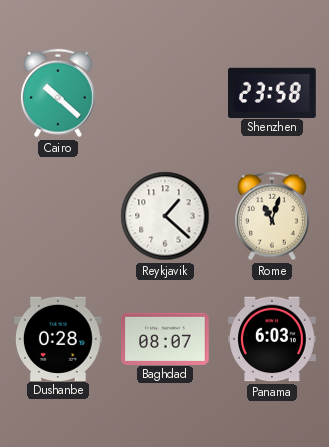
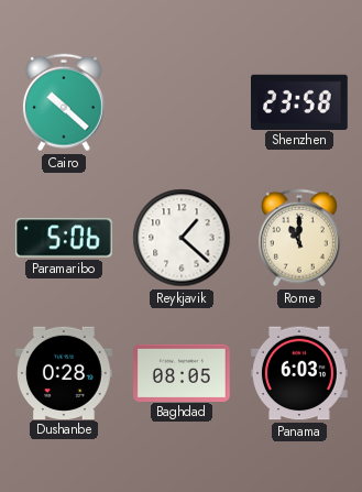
Paramaribo: none -> 5:06 (65, 238)
Rome: 11:03 -> 11:00 (299, 238)
Baghdad: 08:07 -> 08:05 (183, 372)
